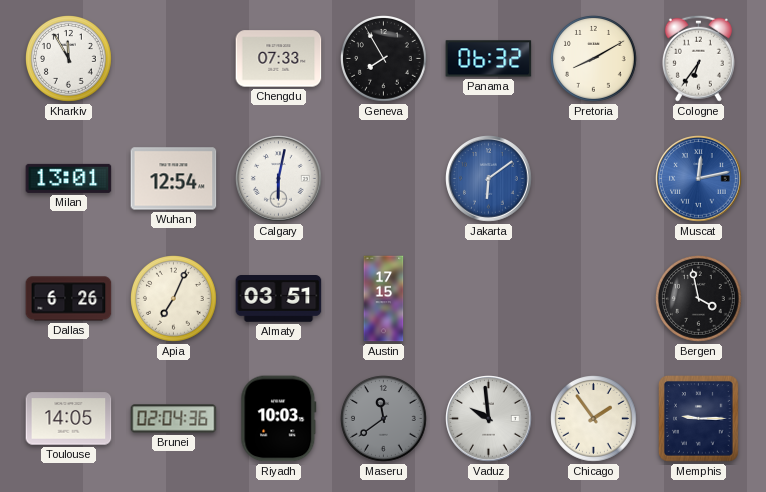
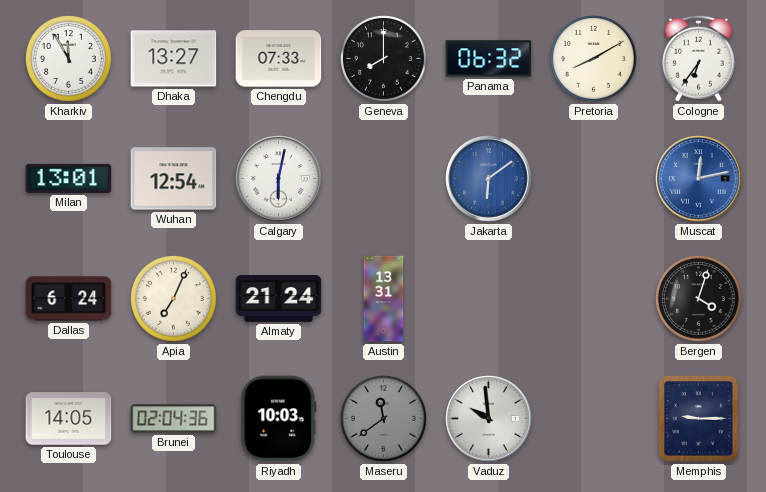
Dhaka: none -> 13:27 (174, 59)
Geneva: 7:55 -> 8:00 (384, 59)
Dallas: 6:26 -> 6:24 (69, 299)
Almaty: 03:51 -> 21:24 (279, 299)
Austin: 17:15 -> 13:31 (384, 299)
Bergen: 3:58 -> 4:03 (699, 299)
Chicago: 1:54 -> none (594, 419)
